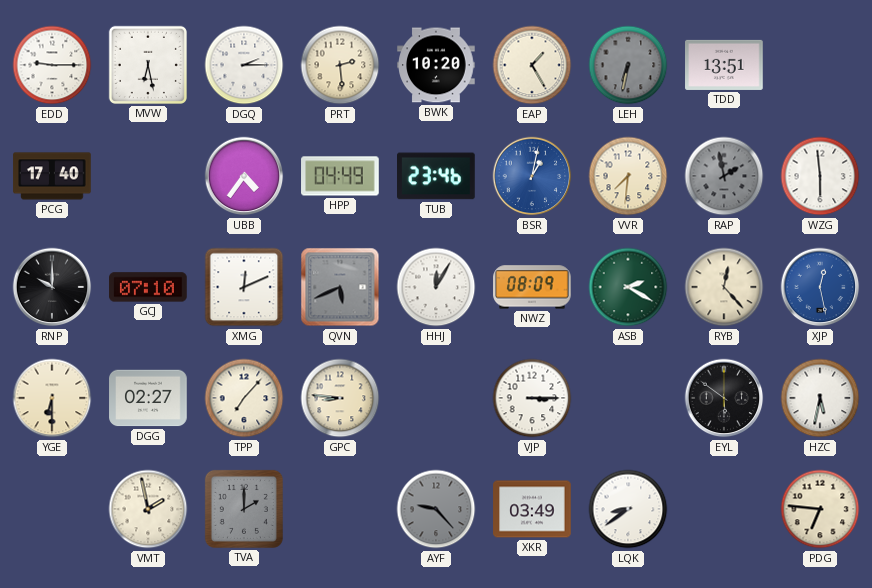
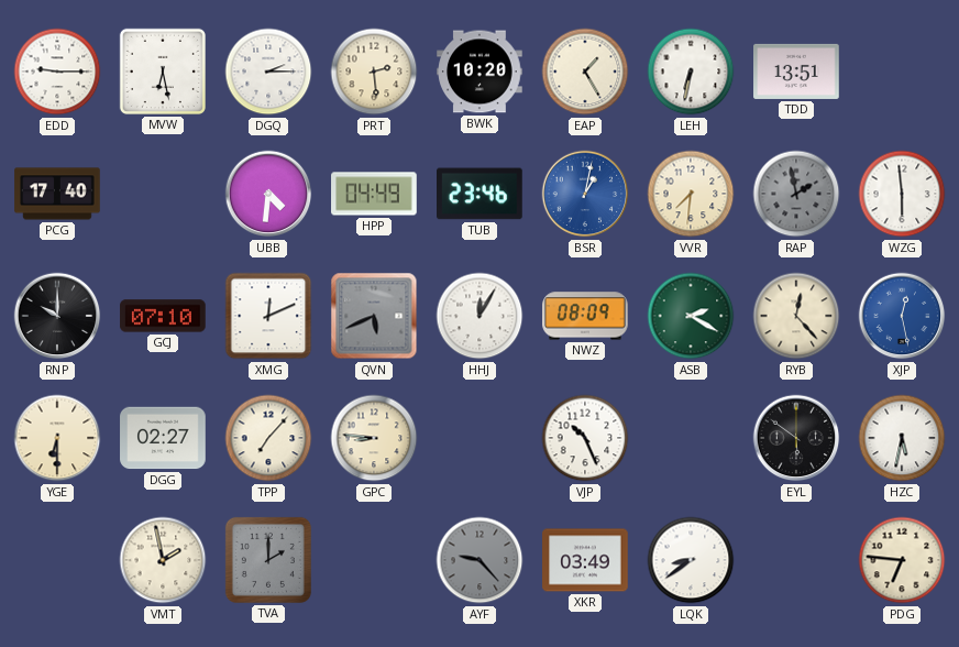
LEH dial: grey -> white (691, 72)
UBB: 4:36 -> 4:31 (268, 194)
VJP: 3:15 -> 10:26 (585, 438)
